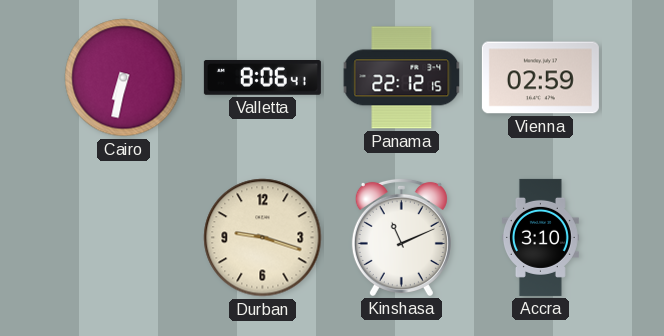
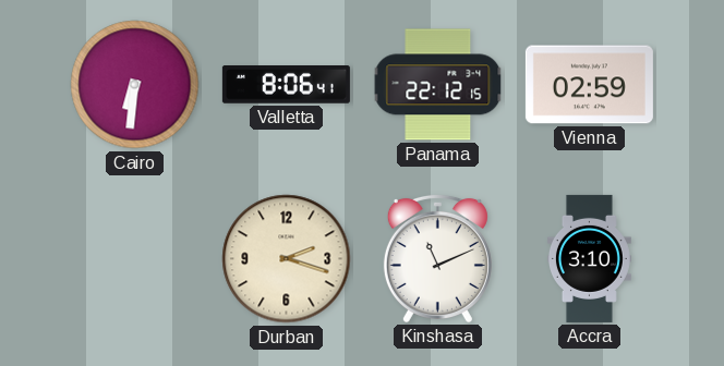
Cairo: 6:32 -> 6:31 (135, 85)
Durban: 9:18 -> 2:18 (287, 259)
